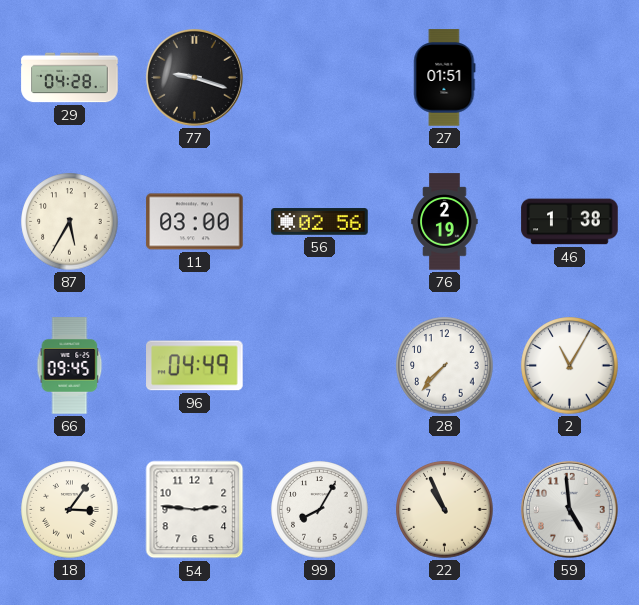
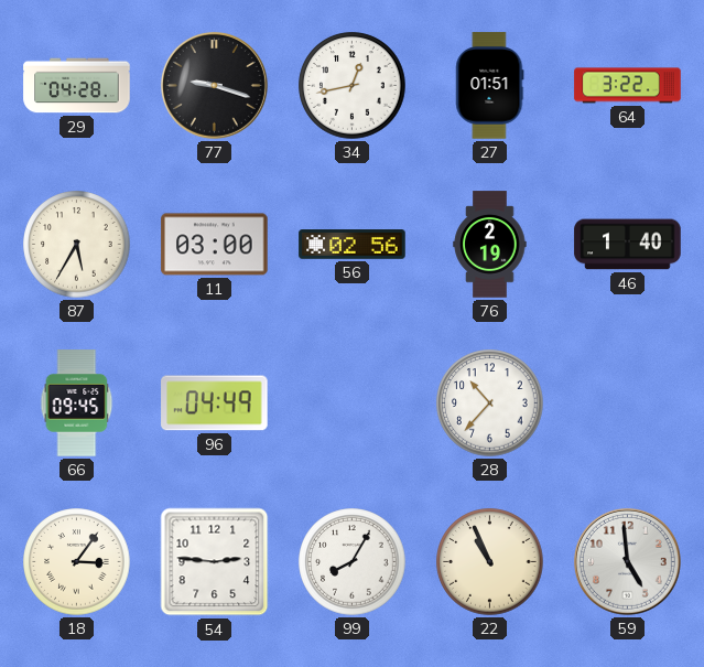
34: none -> 12:43 (353, 86)
64: none -> 3:22 (628, 86)
46: 1:38 -> 1:40 (628, 245)
28: 7:37 -> 10:37 (490, 404)
2: 11:05 -> none (570, 366)
